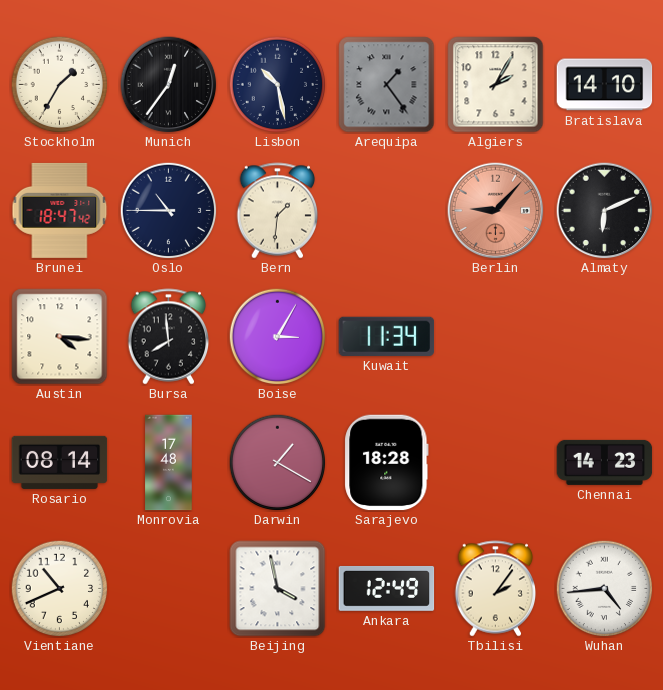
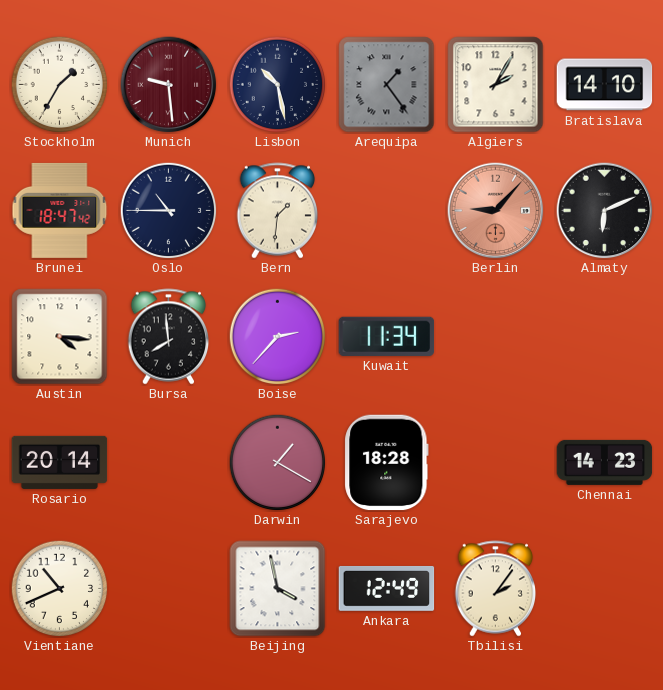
Munich: 12:36 -> 9:29 (169, 85)
Munich dial: black -> burgundy (169, 85)
Boise: 3:05 -> 2:37 (277, 336)
Rosario: 08:14 -> 20:14 (60, 462)
Monrovia: 17:48 -> none (169, 463)
Wuhan: 4:44 -> none (604, 588)
